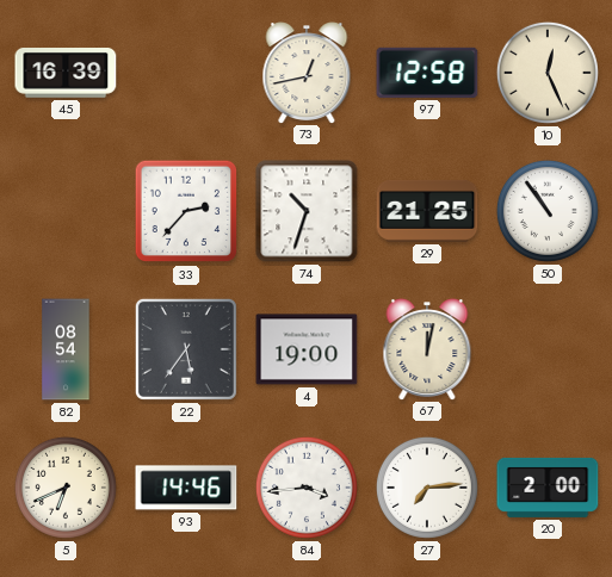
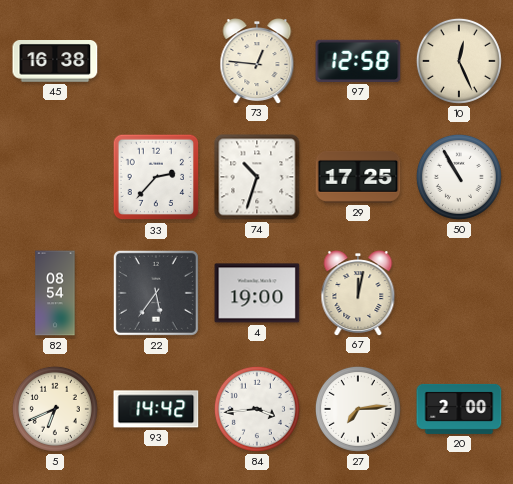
45: 16:39 -> 16:38 (55, 62)
73: 12:43 -> 12:46 (257, 61)
29: 21:25 -> 17:25 (358, 177)
50: 10:54 -> 10:55 (459, 177)
93: 14:46 -> 14:42 (156, 409)
